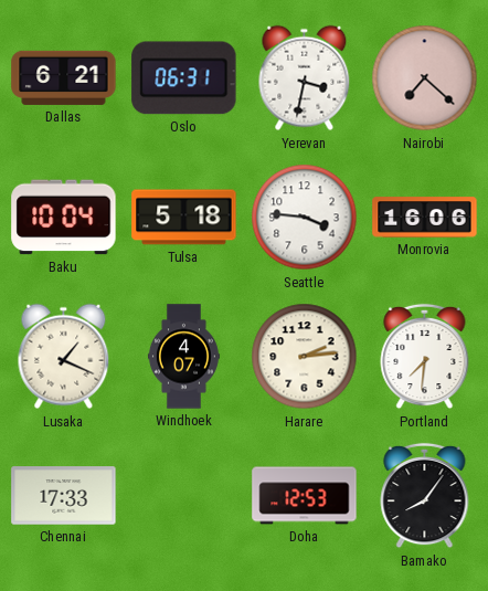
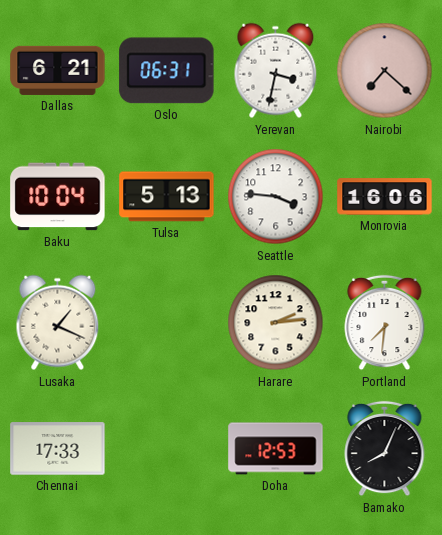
Tulsa: 5:18 -> 5:13 (167, 197)
Windhoek: 4:07 -> none (183, 357)
Bamako: 8:06 -> 8:04 (385, 449)
